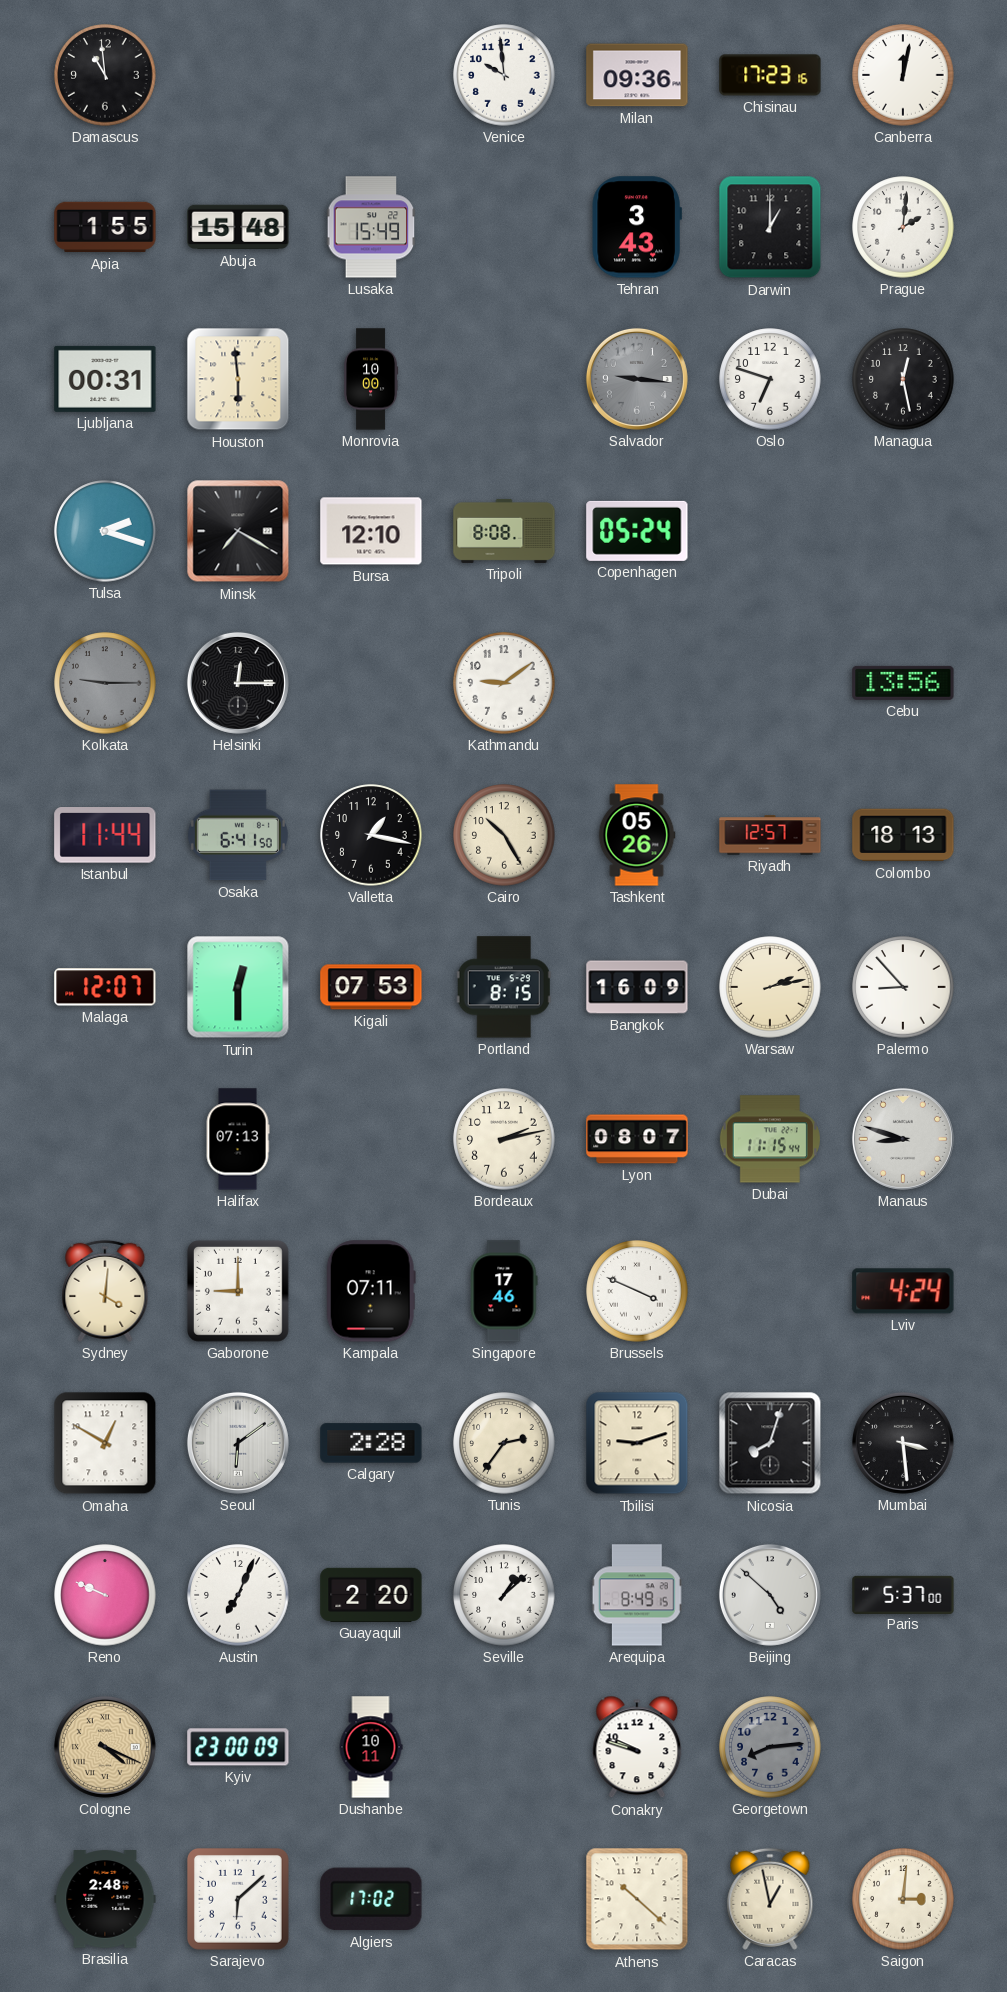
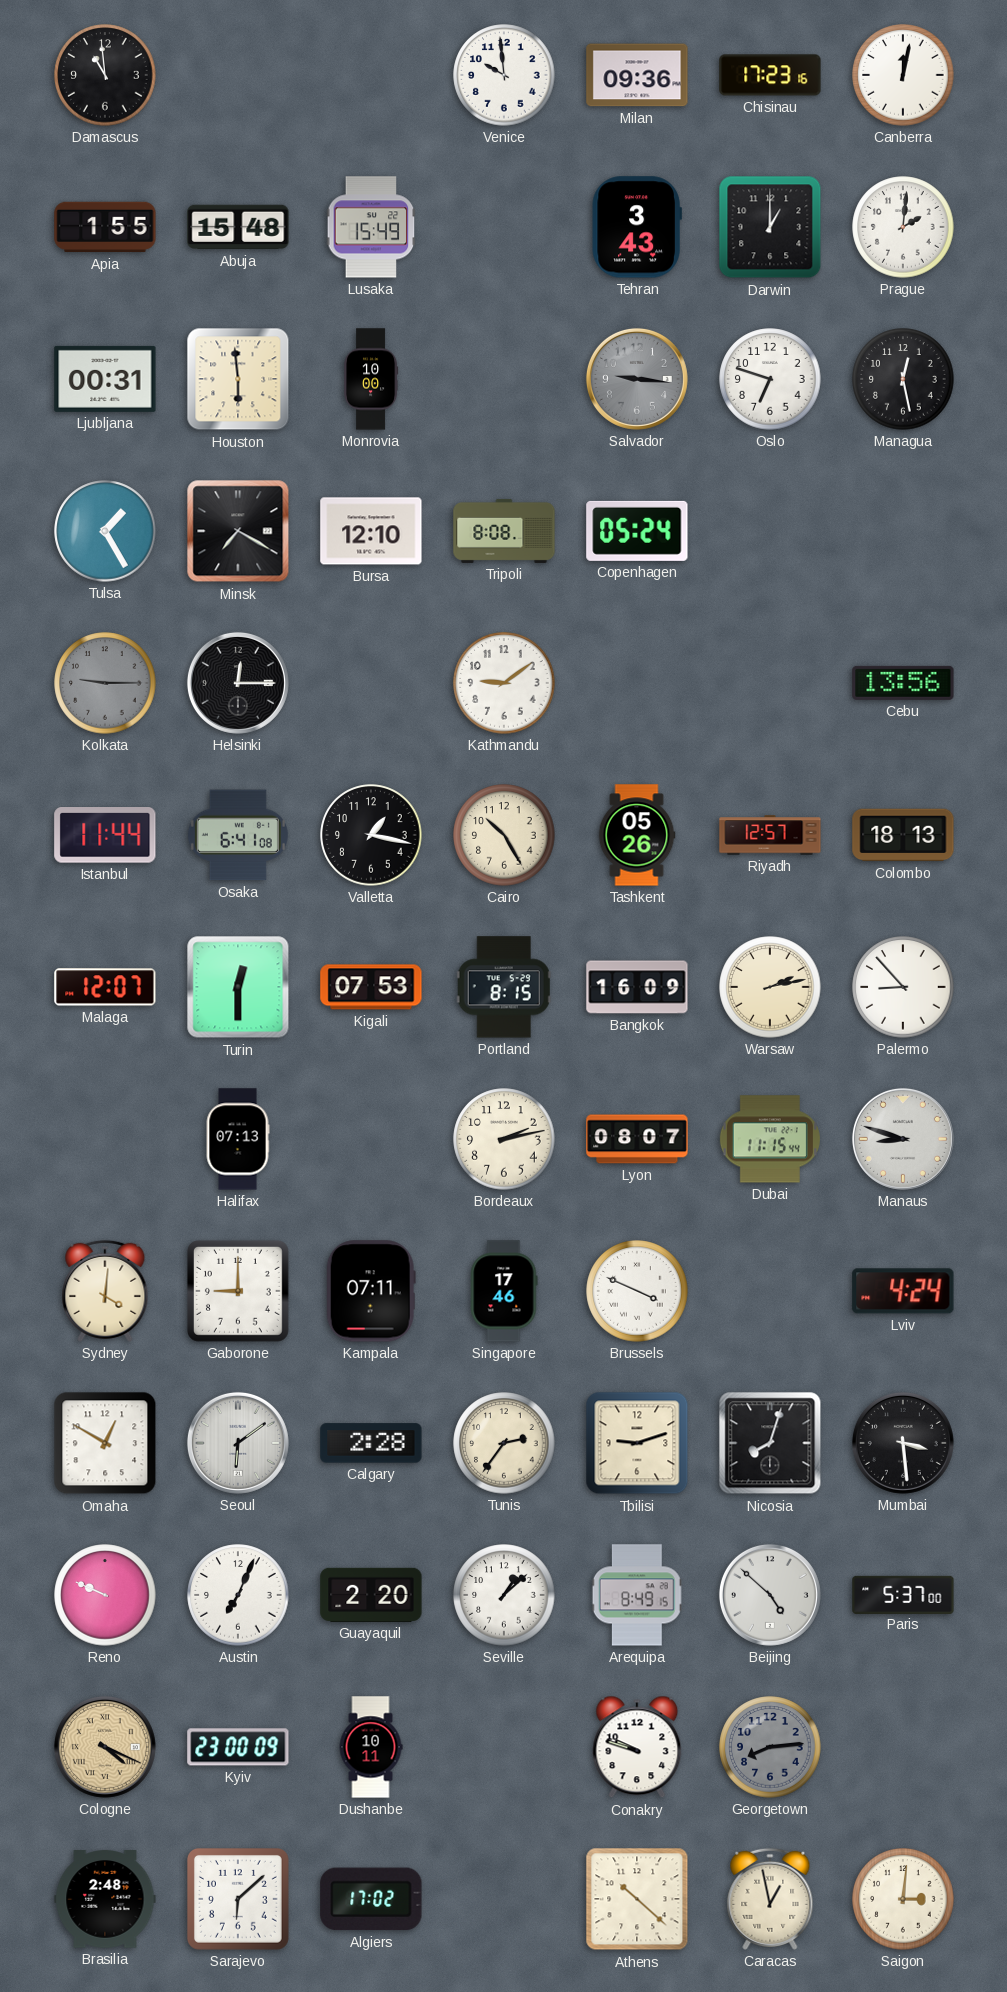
Tulsa: 2:18 -> 1:25 (105, 531)
Osaka: 6:41:50 -> 6:41:08 (238, 835)
